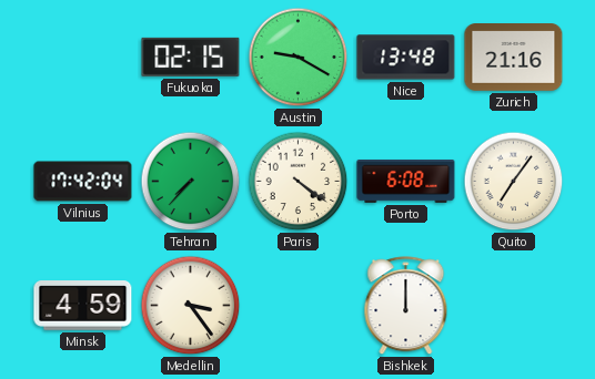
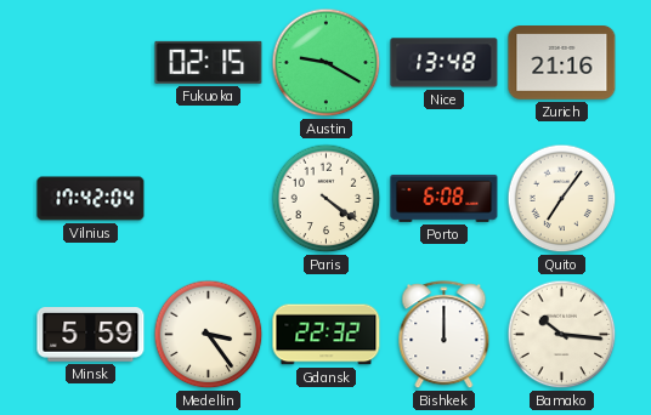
Tehran: 7:37 -> none (191, 182)
Minsk: 4:59 -> 5:59 (91, 335)
Gdansk: none -> 22:32 (327, 335)
Bamako: none -> 10:16 (562, 335)
